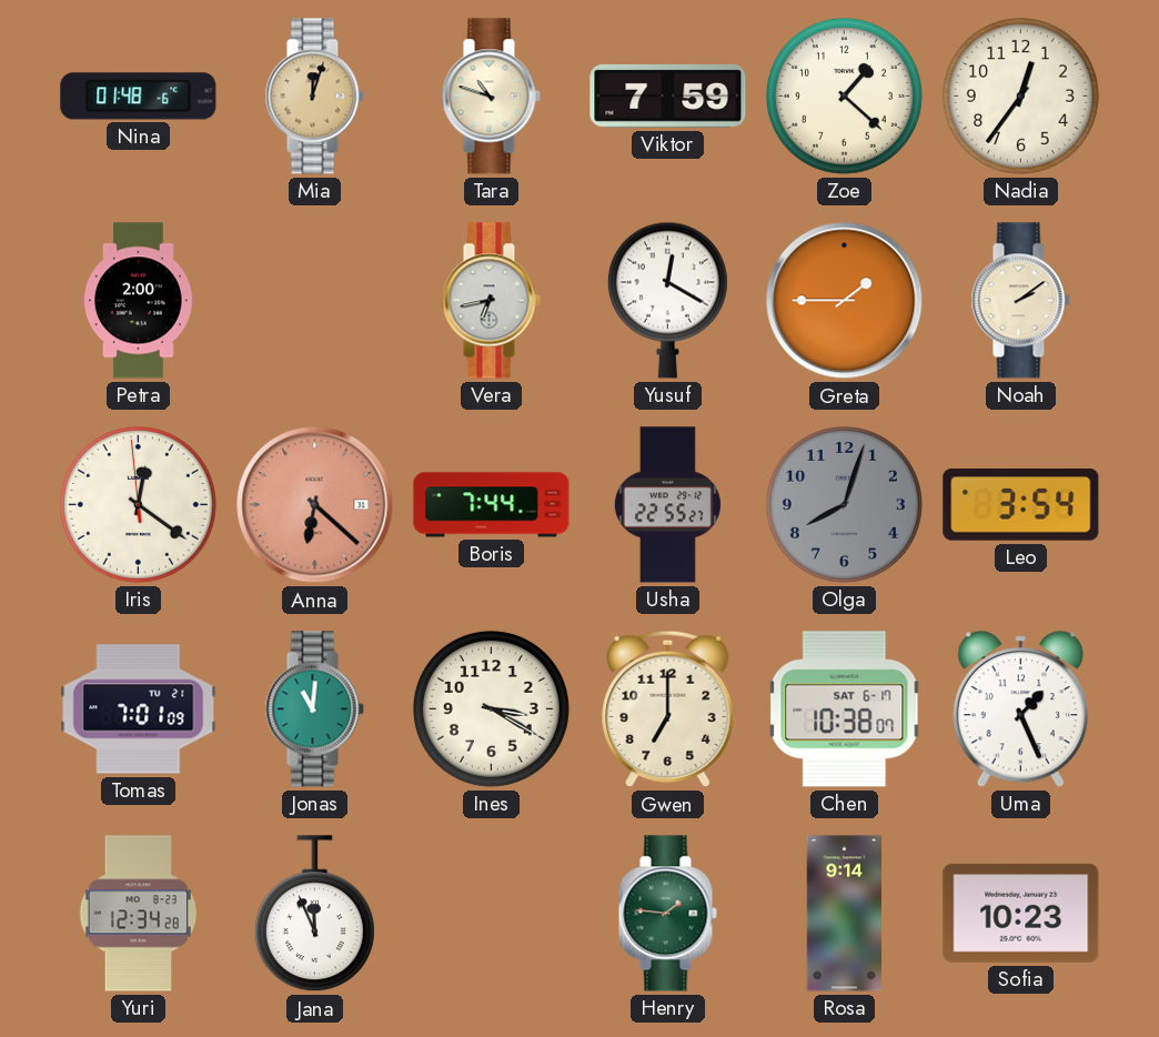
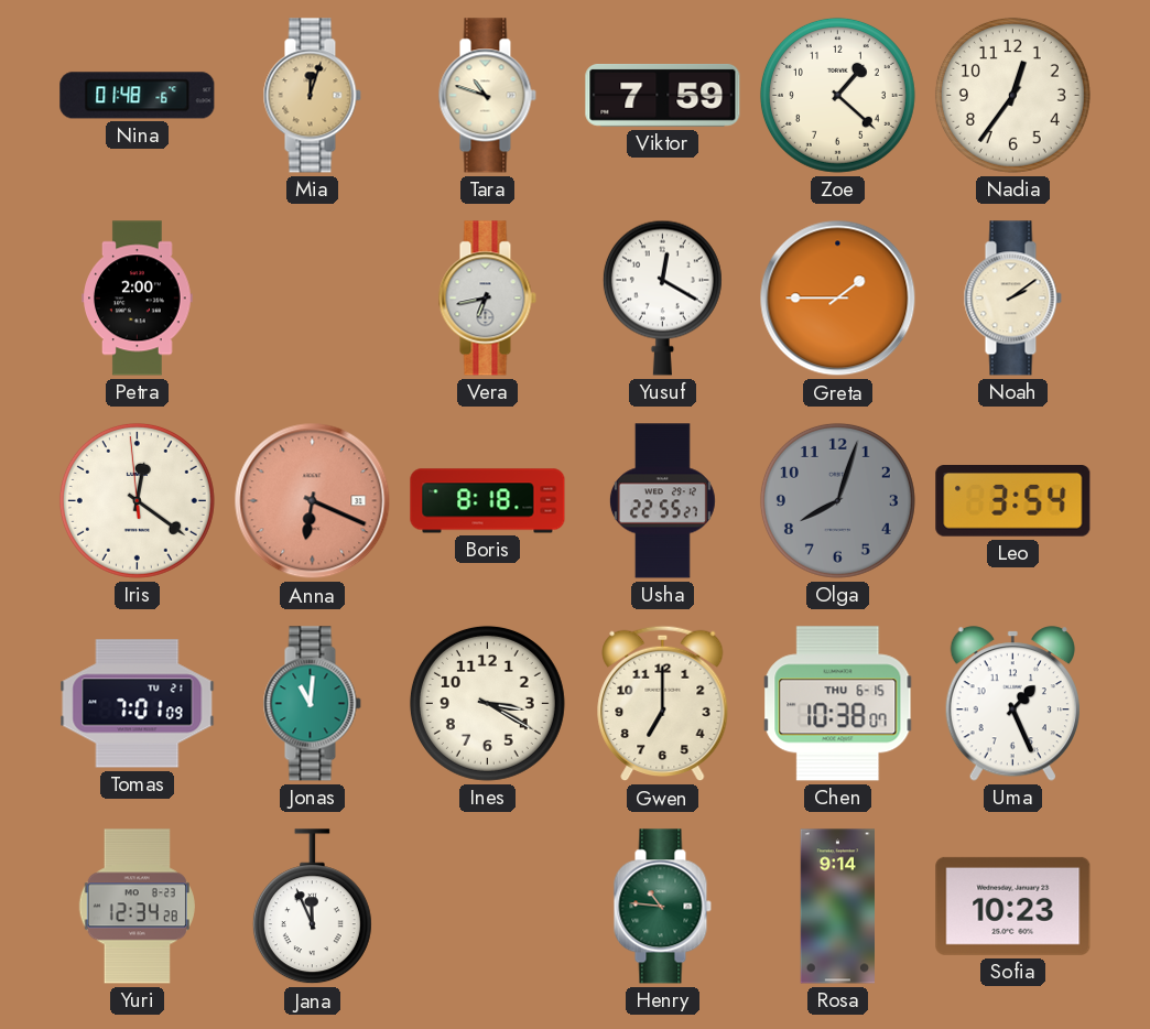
Anna: 6:22 -> 6:19 (313, 501)
Boris: 7:44 -> 8:18 (488, 501)
Chen date: SAT 6-17 -> THU 6-15 (838, 704)
Henry: 1:46 -> 10:46 (662, 907)
